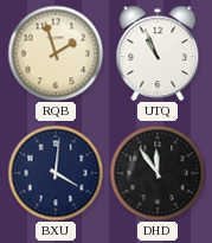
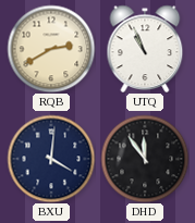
RQB: 1:57 -> 2:40 (51, 49)
